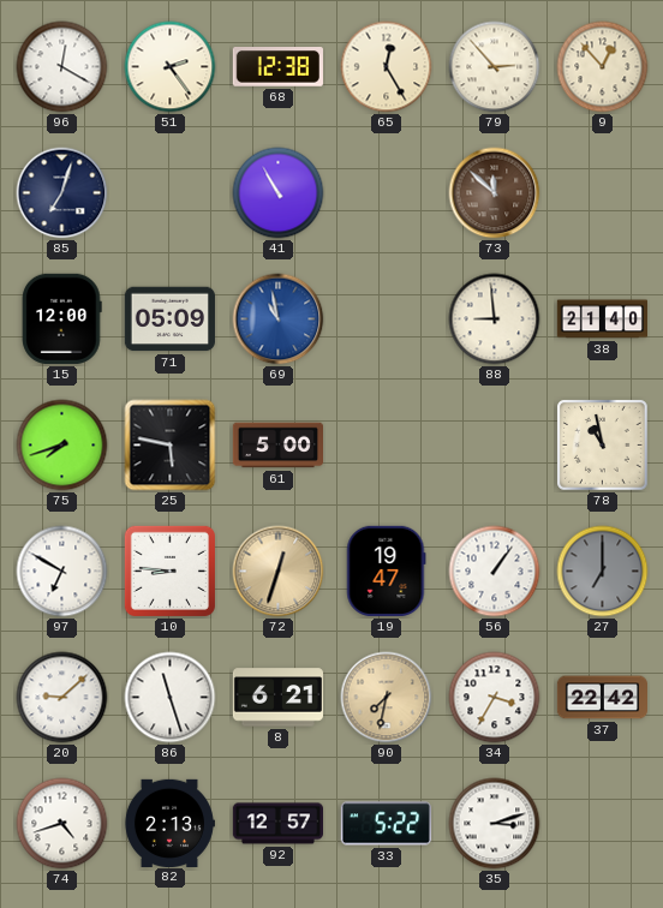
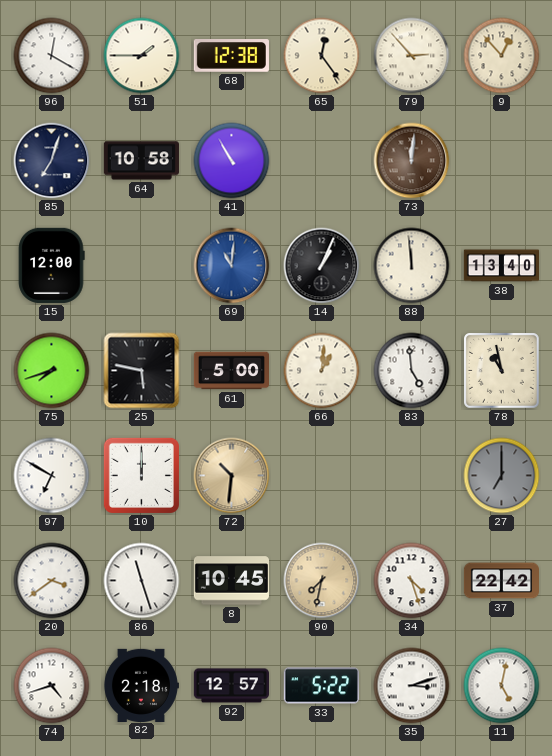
51: 2:24 -> 1:45 (142, 56)
65: 12:25 -> 12:24 (322, 56)
64: none -> 10:58 (141, 161)
73: 11:52 -> 12:01 (412, 161)
71: 05:09 -> none (169, 319)
69: 10:58 -> 11:01 (232, 266)
14: none -> 1:04 (322, 266)
88: 8:59 -> 11:59 (412, 266)
38: 21:40 -> 13:40 (501, 266)
66: none -> 1:01 (322, 371)
83: none -> 4:59 (412, 371)
10: 8:46 -> 12:00 (141, 475)
72: 12:33 -> 10:31 (232, 476)
19: 19:47 -> none (387, 571)
56: 1:06 -> none (495, 572)
20: 9:08 -> 3:39 (52, 581)
8: 6:21 -> 10:45 (231, 581)
34: 3:35 -> 4:27 (412, 581)
82: 2:13 -> 2:18 (141, 685)
11: none -> 5:02 (502, 686)
